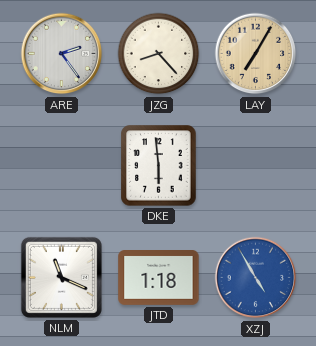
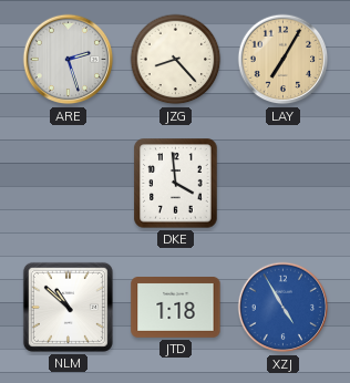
ARE: 2:24 -> 2:27 (69, 60)
DKE: 5:59 -> 3:59 (176, 184)
NLM: 11:19 -> 10:52 (68, 307)
